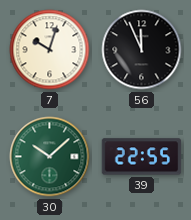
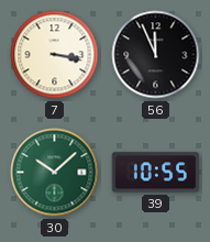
7: 10:03 -> 3:17 (55, 55)
39: 22:55 -> 10:55 (156, 173)
